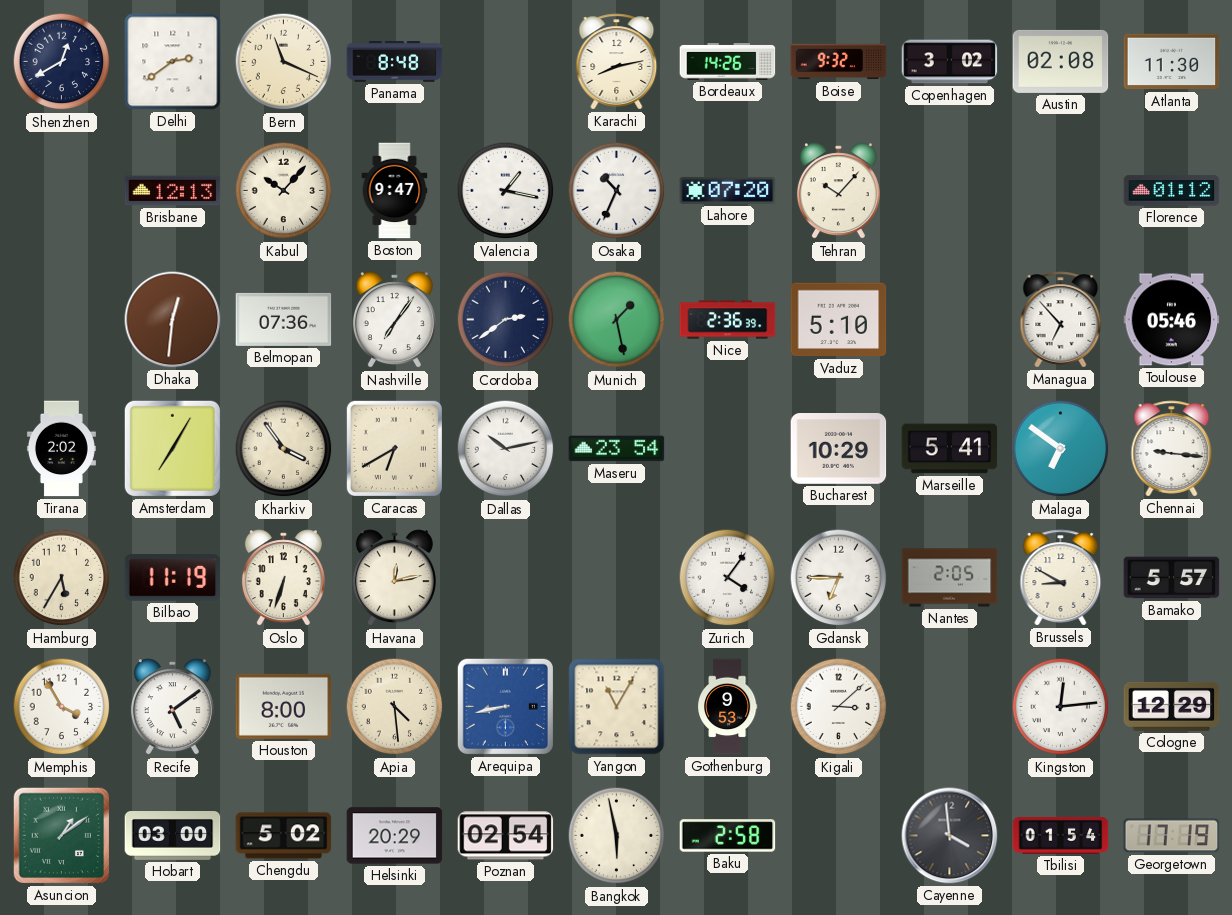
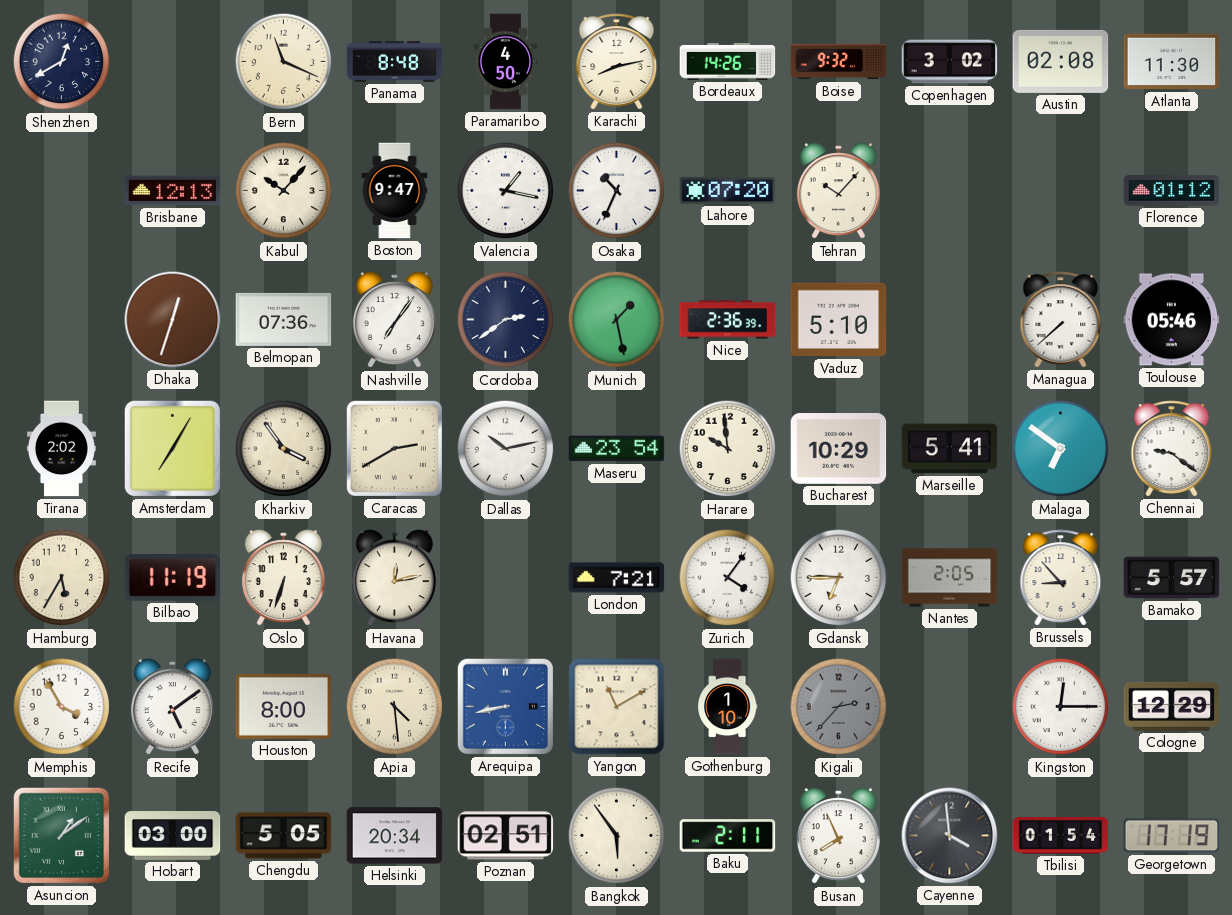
Delhi: 2:39 -> none (173, 62)
Paramaribo: none -> 4:50 (506, 62)
Dhaka: 12:31 -> 12:33 (173, 320)
Managua: 6:53 -> 7:38 (1061, 320)
Caracas: 6:40 -> 2:40 (394, 448)
Harare: none -> 9:59 (728, 449)
Chennai: 9:16 -> 9:21 (1172, 449)
London: none -> 7:21 (617, 578)
Brussels: 8:50 -> 8:53 (1061, 578)
Yangon: 11:05 -> 11:10 (617, 707)
Gothenburg: 9:53 -> 1:10 (727, 707)
Kigali: 3:08 -> 2:37 (839, 707)
Kigali dial: white -> grey (839, 707)
Kingston: 12:14 -> 12:15 (1061, 707)
Chengdu: 5:02 -> 5:05 (284, 836)
Helsinki: 20:29 -> 20:34 (395, 836)
Poznan: 02:54 -> 02:51 (506, 836)
Bangkok: 5:58 -> 5:54 (617, 836)
Baku: 2:58 -> 2:11 (728, 836)
Busan: none -> 7:56 (838, 836)
